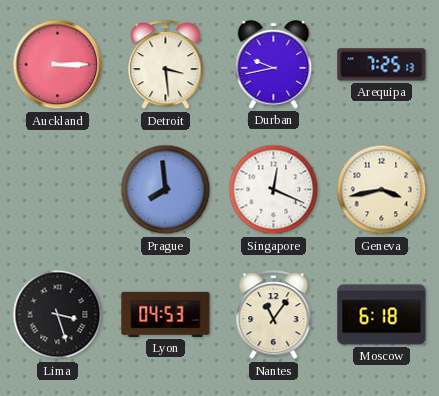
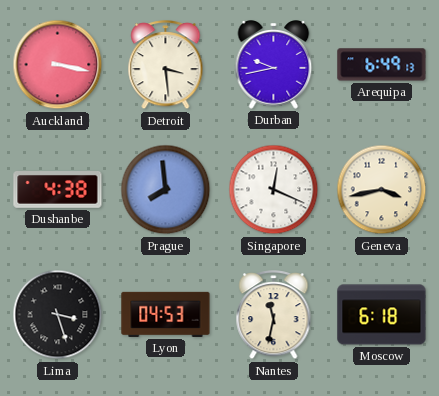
Auckland: 3:15 -> 3:17 (58, 65)
Arequipa: 7:25 -> 6:49 (382, 65)
Dushanbe: none -> 4:38 (58, 190)
Nantes: 11:06 -> 11:32 (274, 315)
